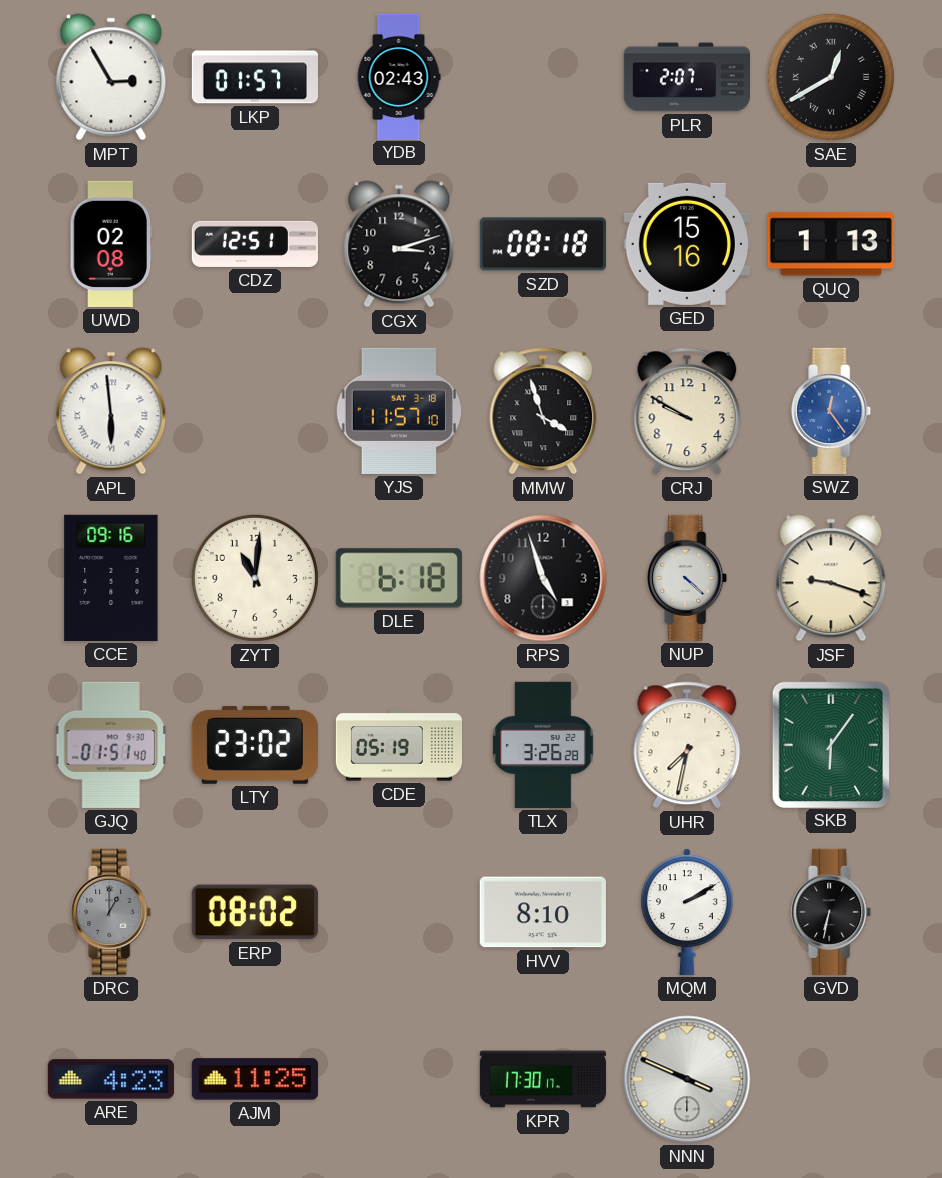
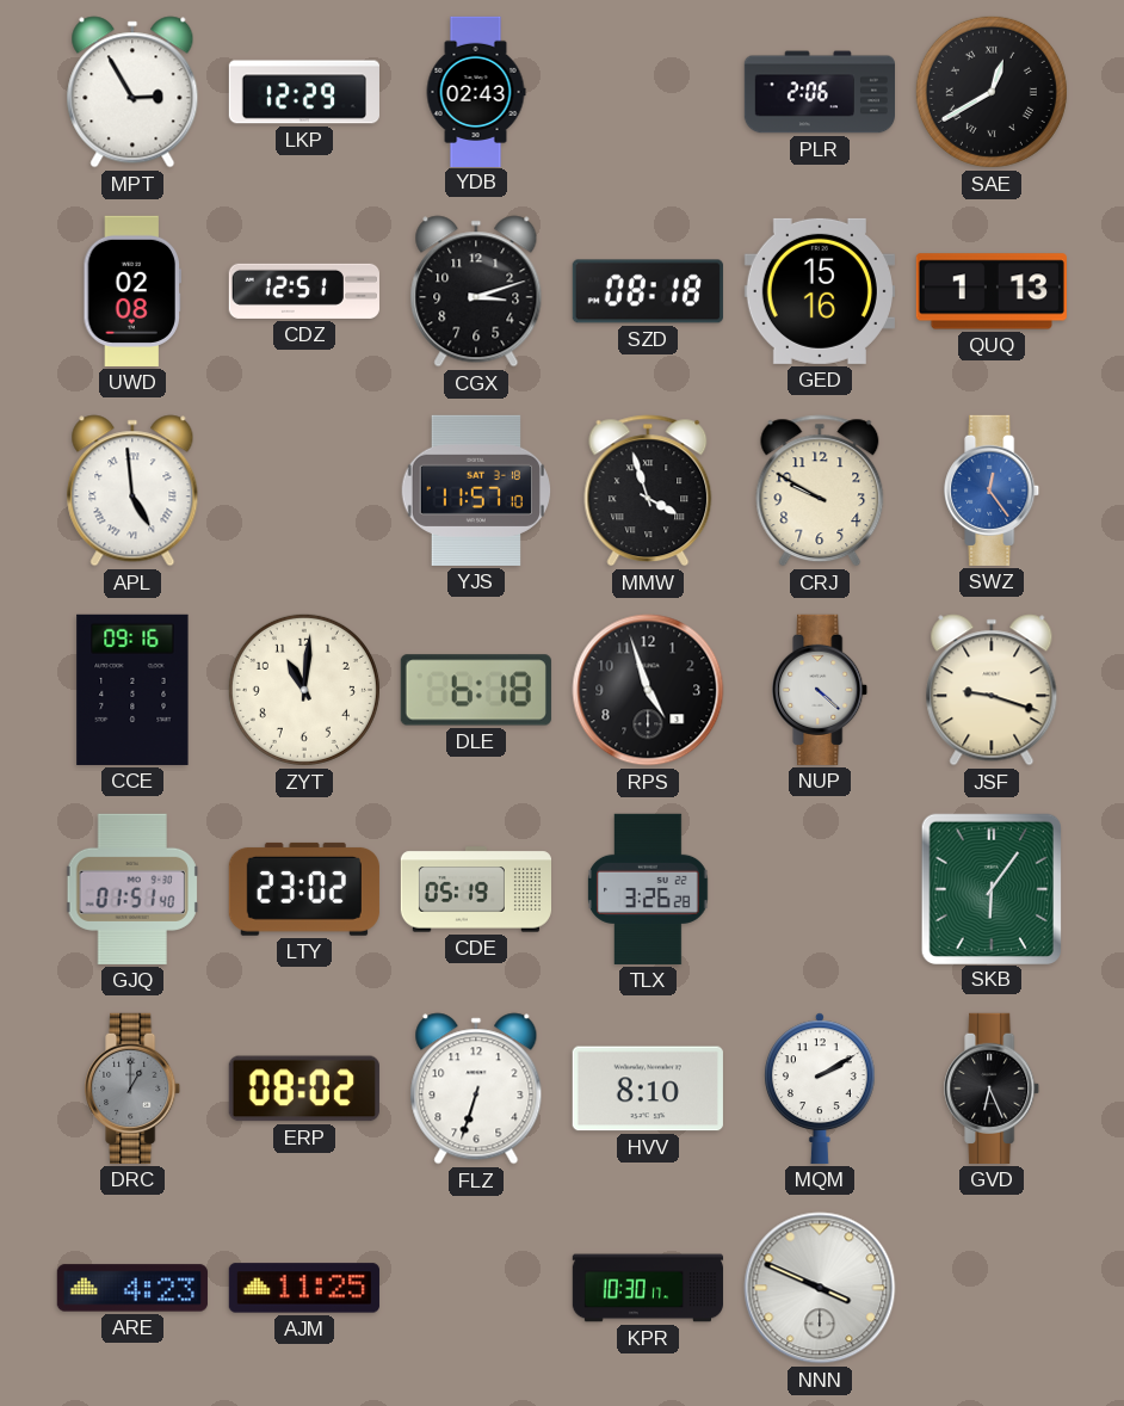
LKP: 01:57 -> 12:29 (303, 92)
PLR: 2:07 -> 2:06 (819, 92)
APL: 5:59 -> 4:59 (132, 491)
UHR: 7:32 -> none (687, 745)
FLZ: none -> 6:33 (476, 1089)
GVD: 6:32 -> 6:26 (993, 1089)
KPR: 17:30 -> 10:30 (647, 1288)
